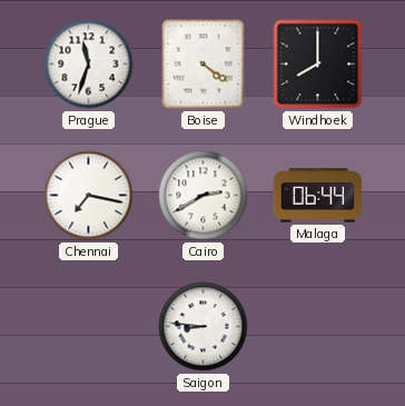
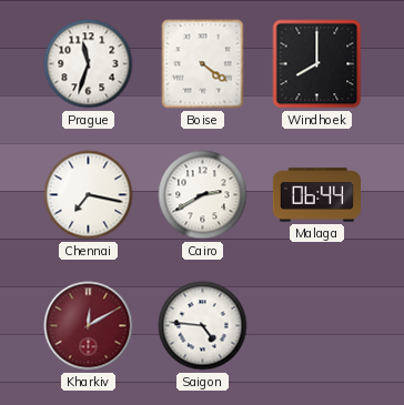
Kharkiv: none -> 12:10 (89, 326)
Saigon: 8:46 -> 4:46 (203, 326)
